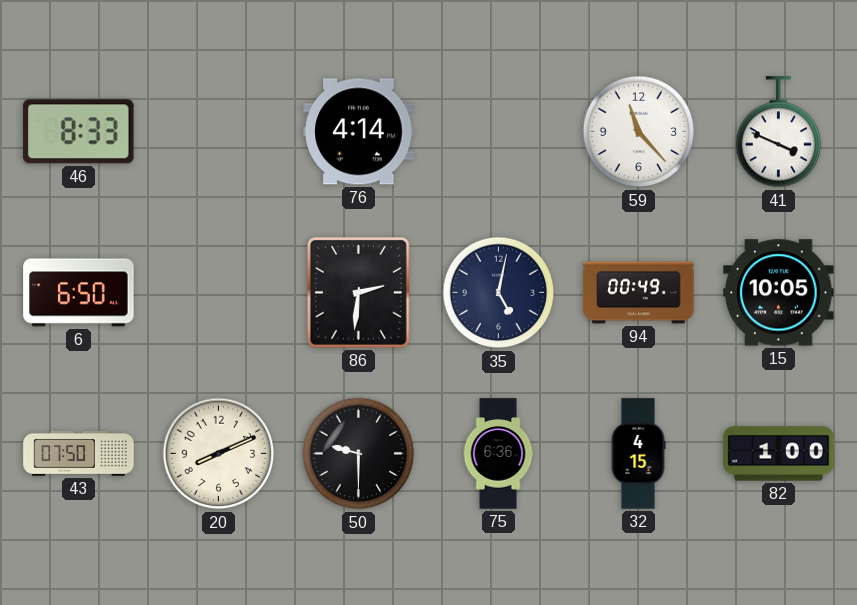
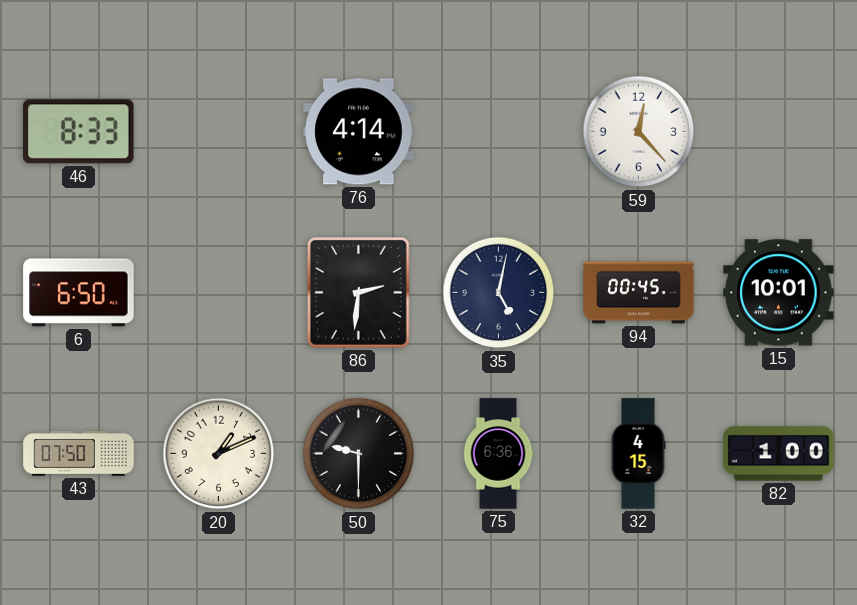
59: 11:23 -> 12:23 (639, 132)
41: 3:49 -> none (779, 132)
94: 00:49 -> 00:45 (639, 293)
15: 10:05 -> 10:01 (779, 293)
20: 8:11 -> 1:11 (219, 454)
